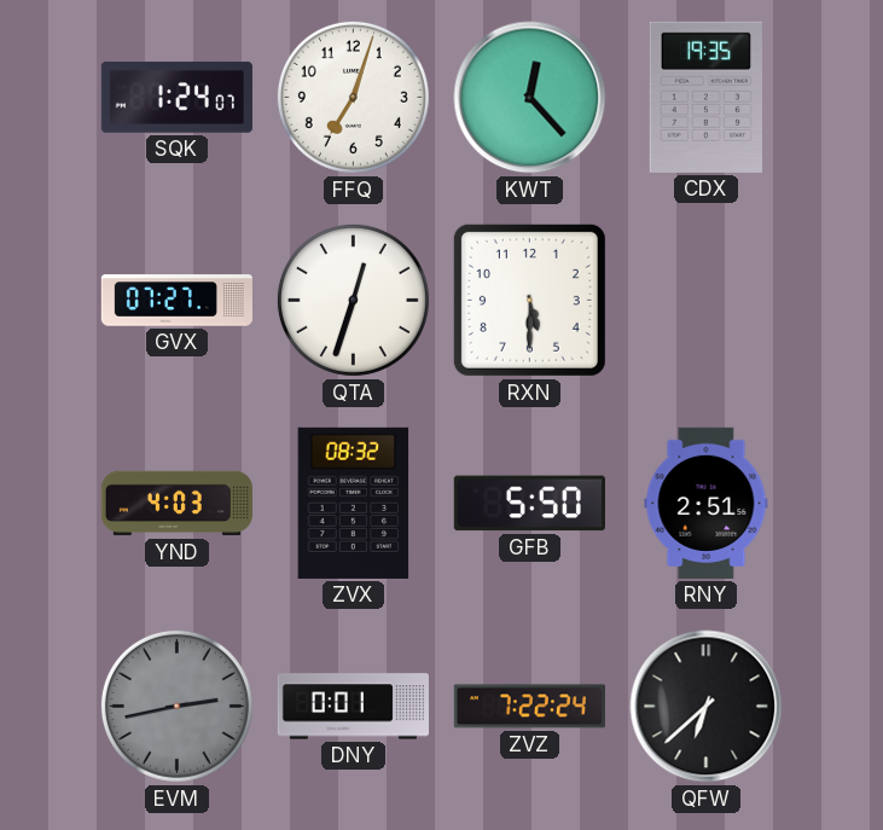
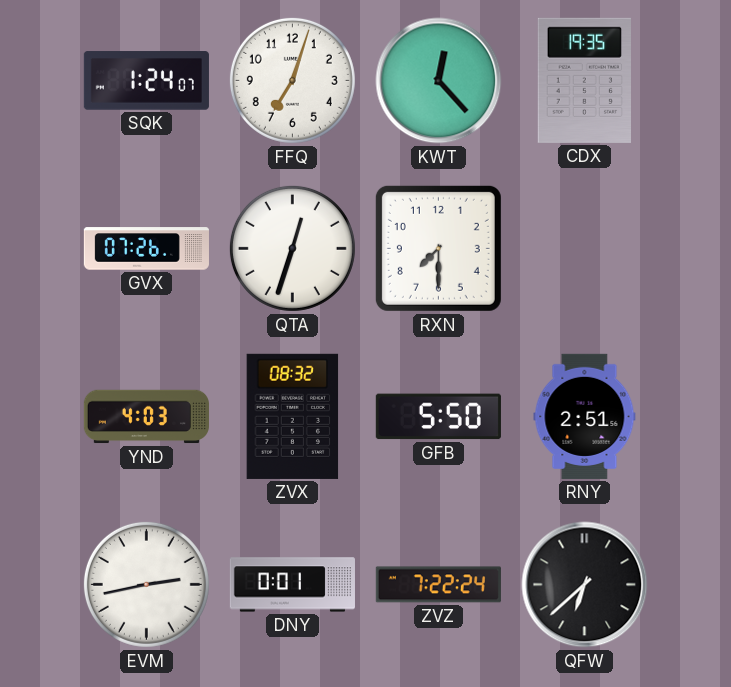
GVX: 07:27 -> 07:26 (146, 249)
RXN: 5:30 -> 7:30 (438, 248)
EVM dial: grey -> white (146, 584)
